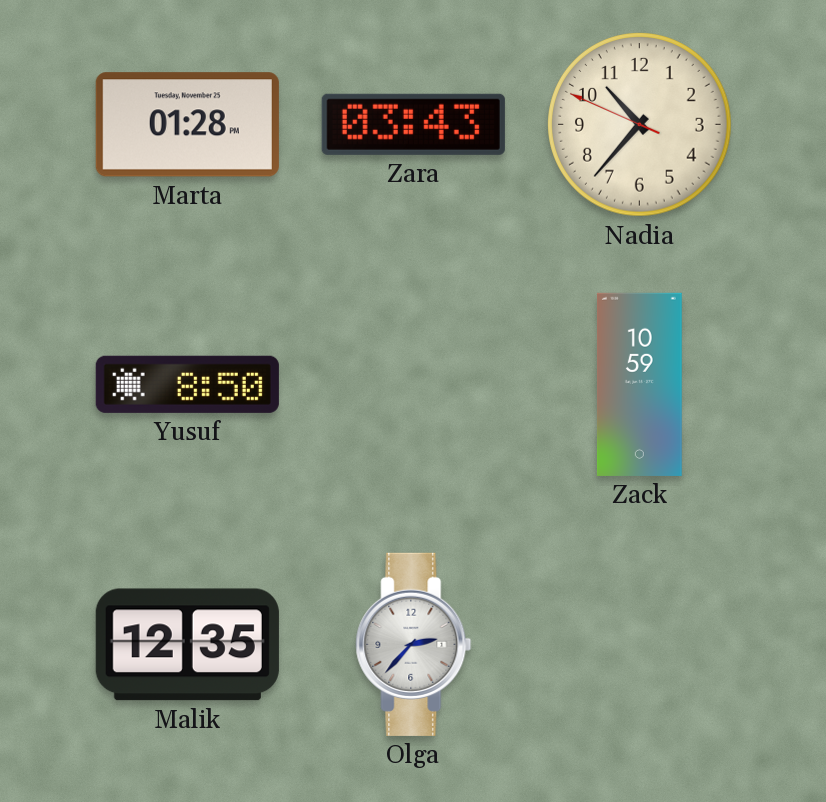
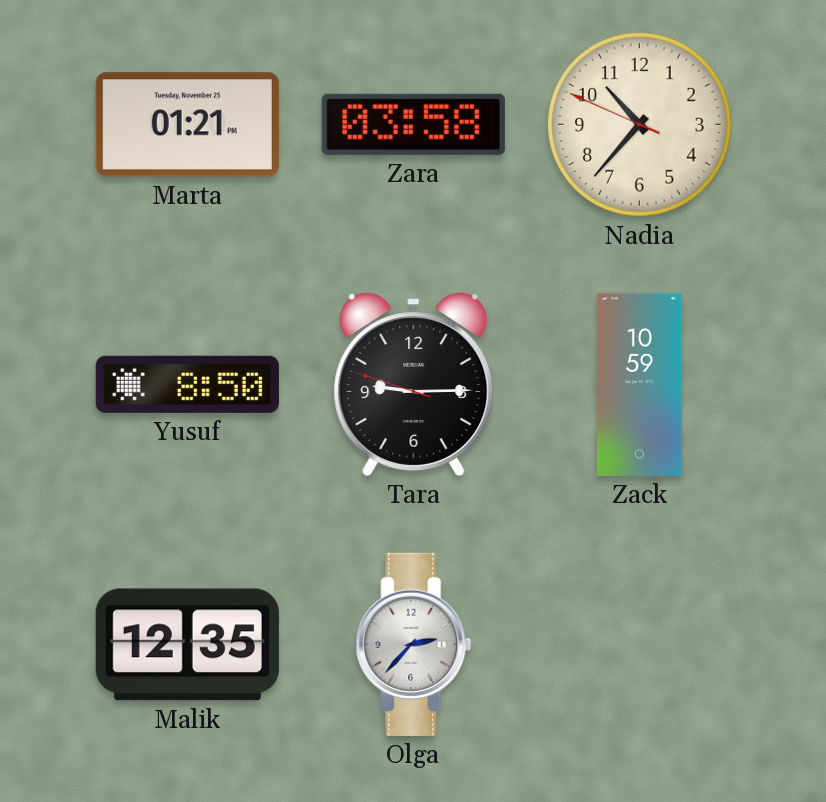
Marta: 01:28 -> 01:21 (187, 125)
Zara: 03:43 -> 03:58 (413, 124)
Tara: none -> 9:14 (414, 384)
